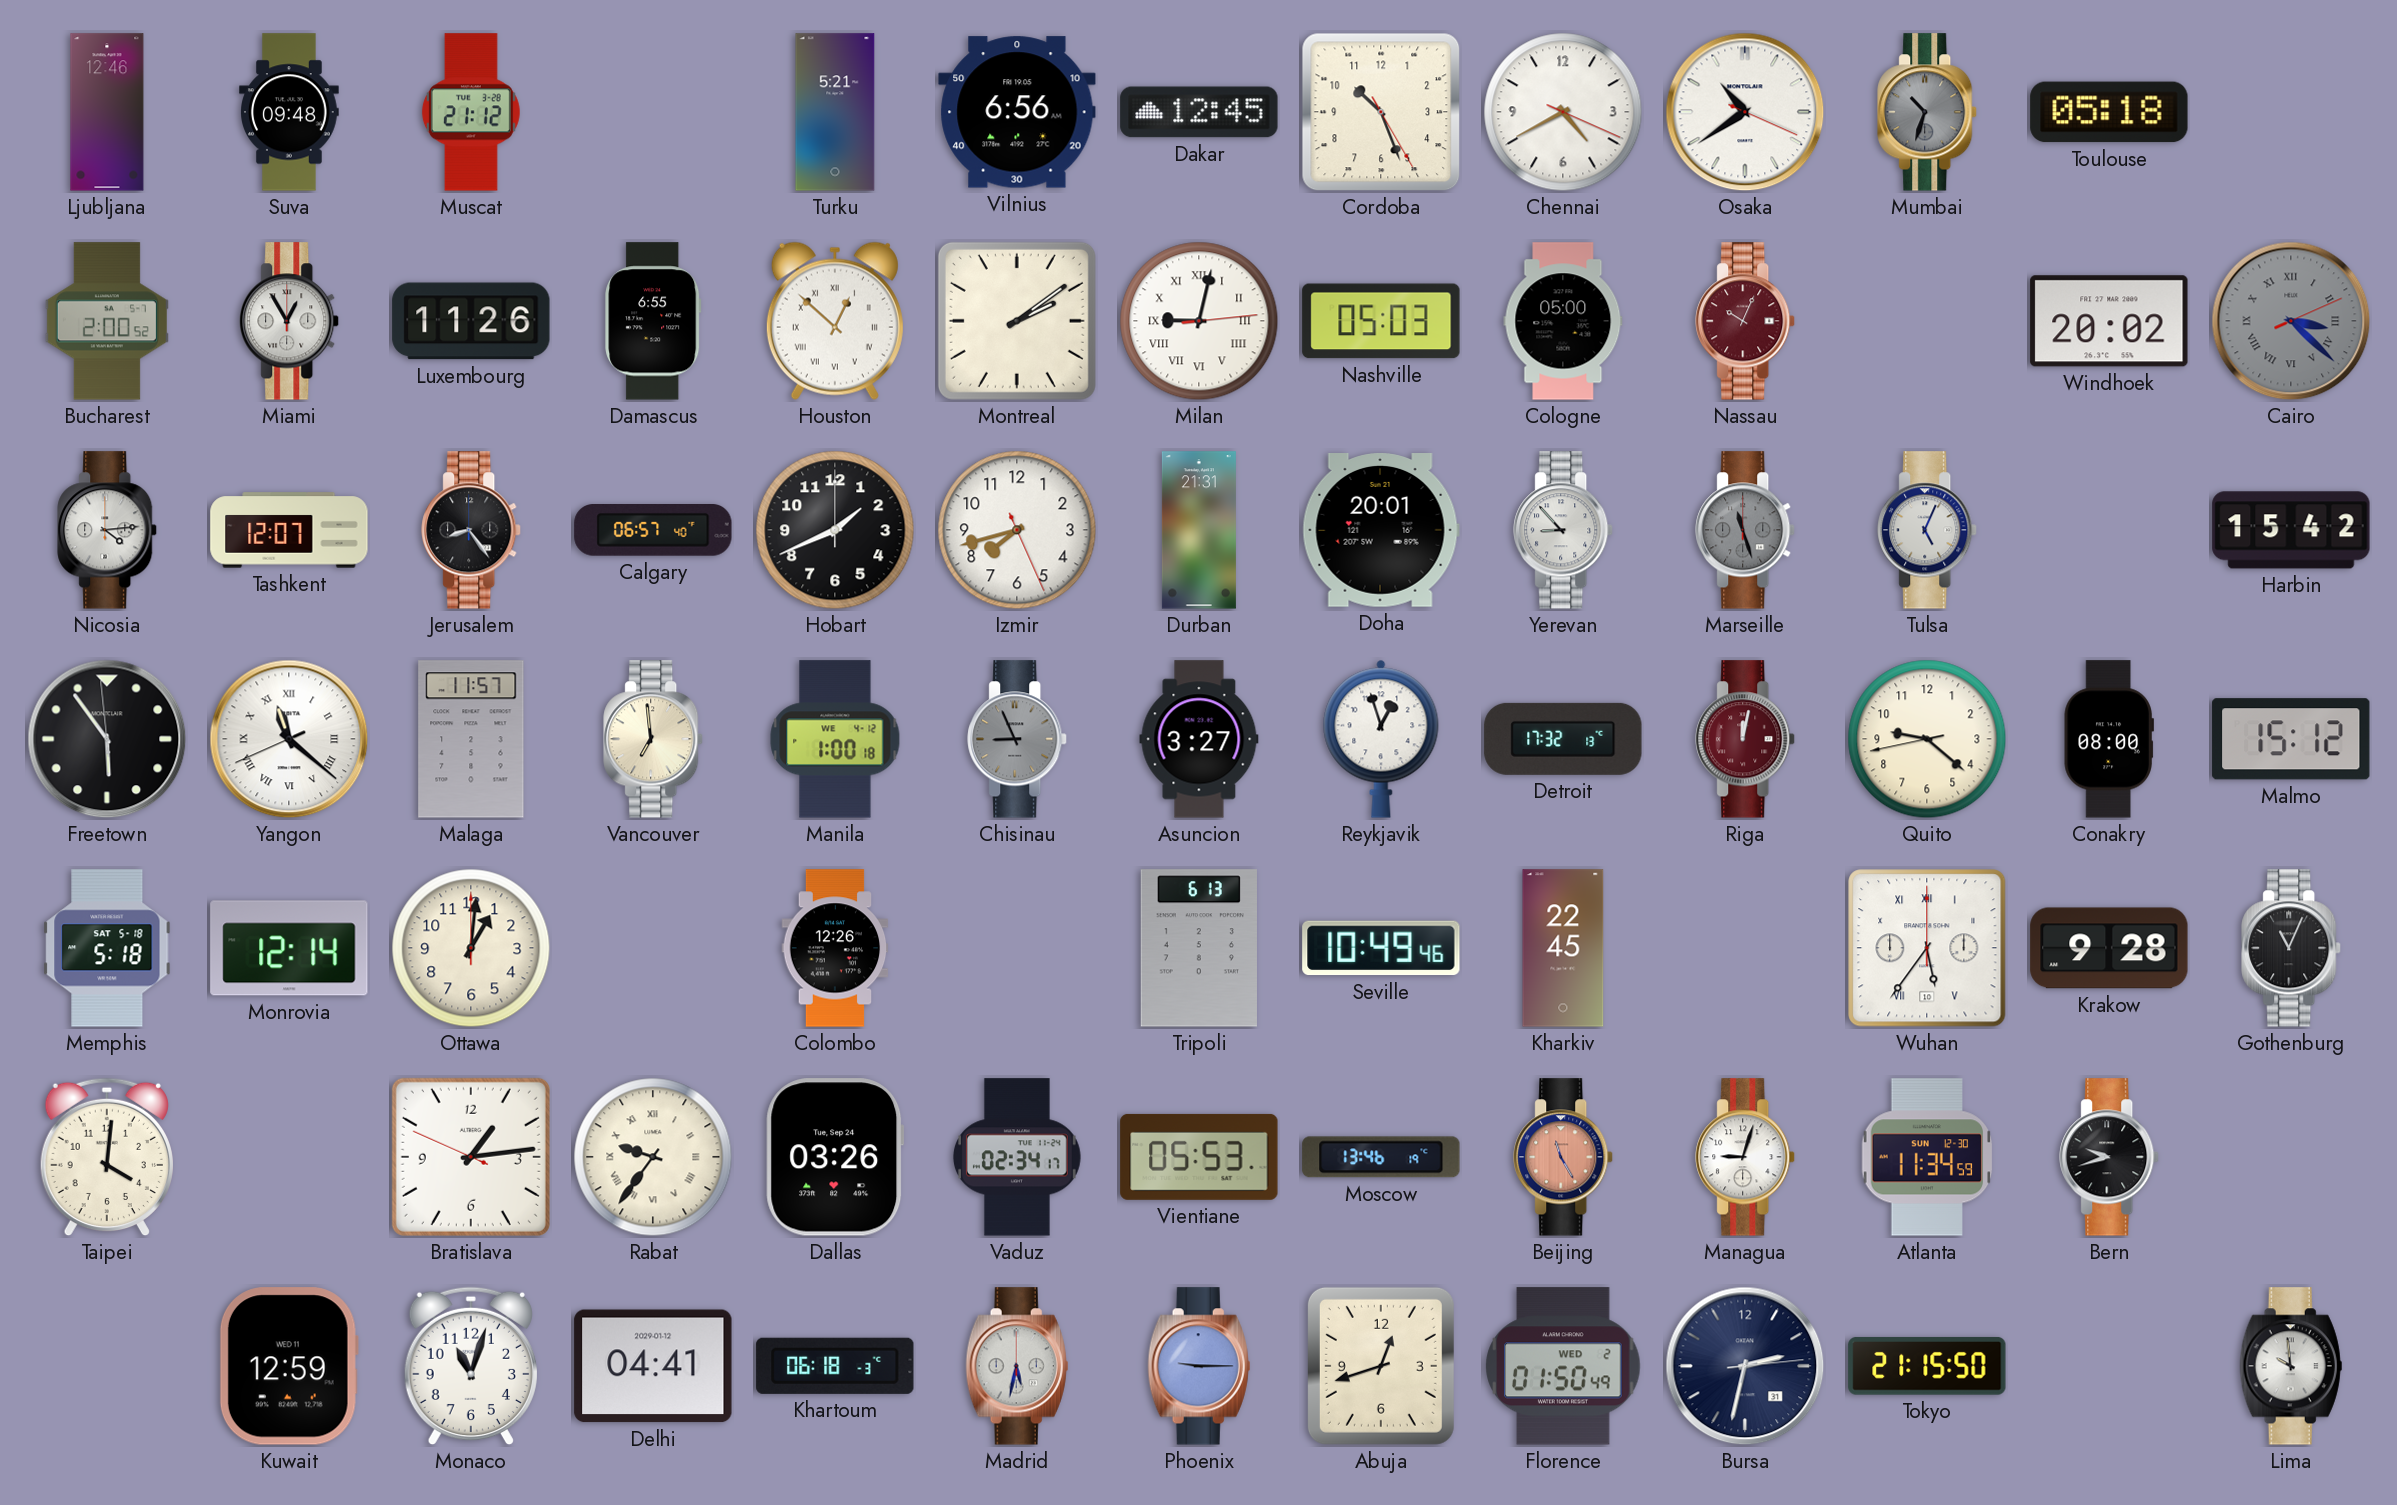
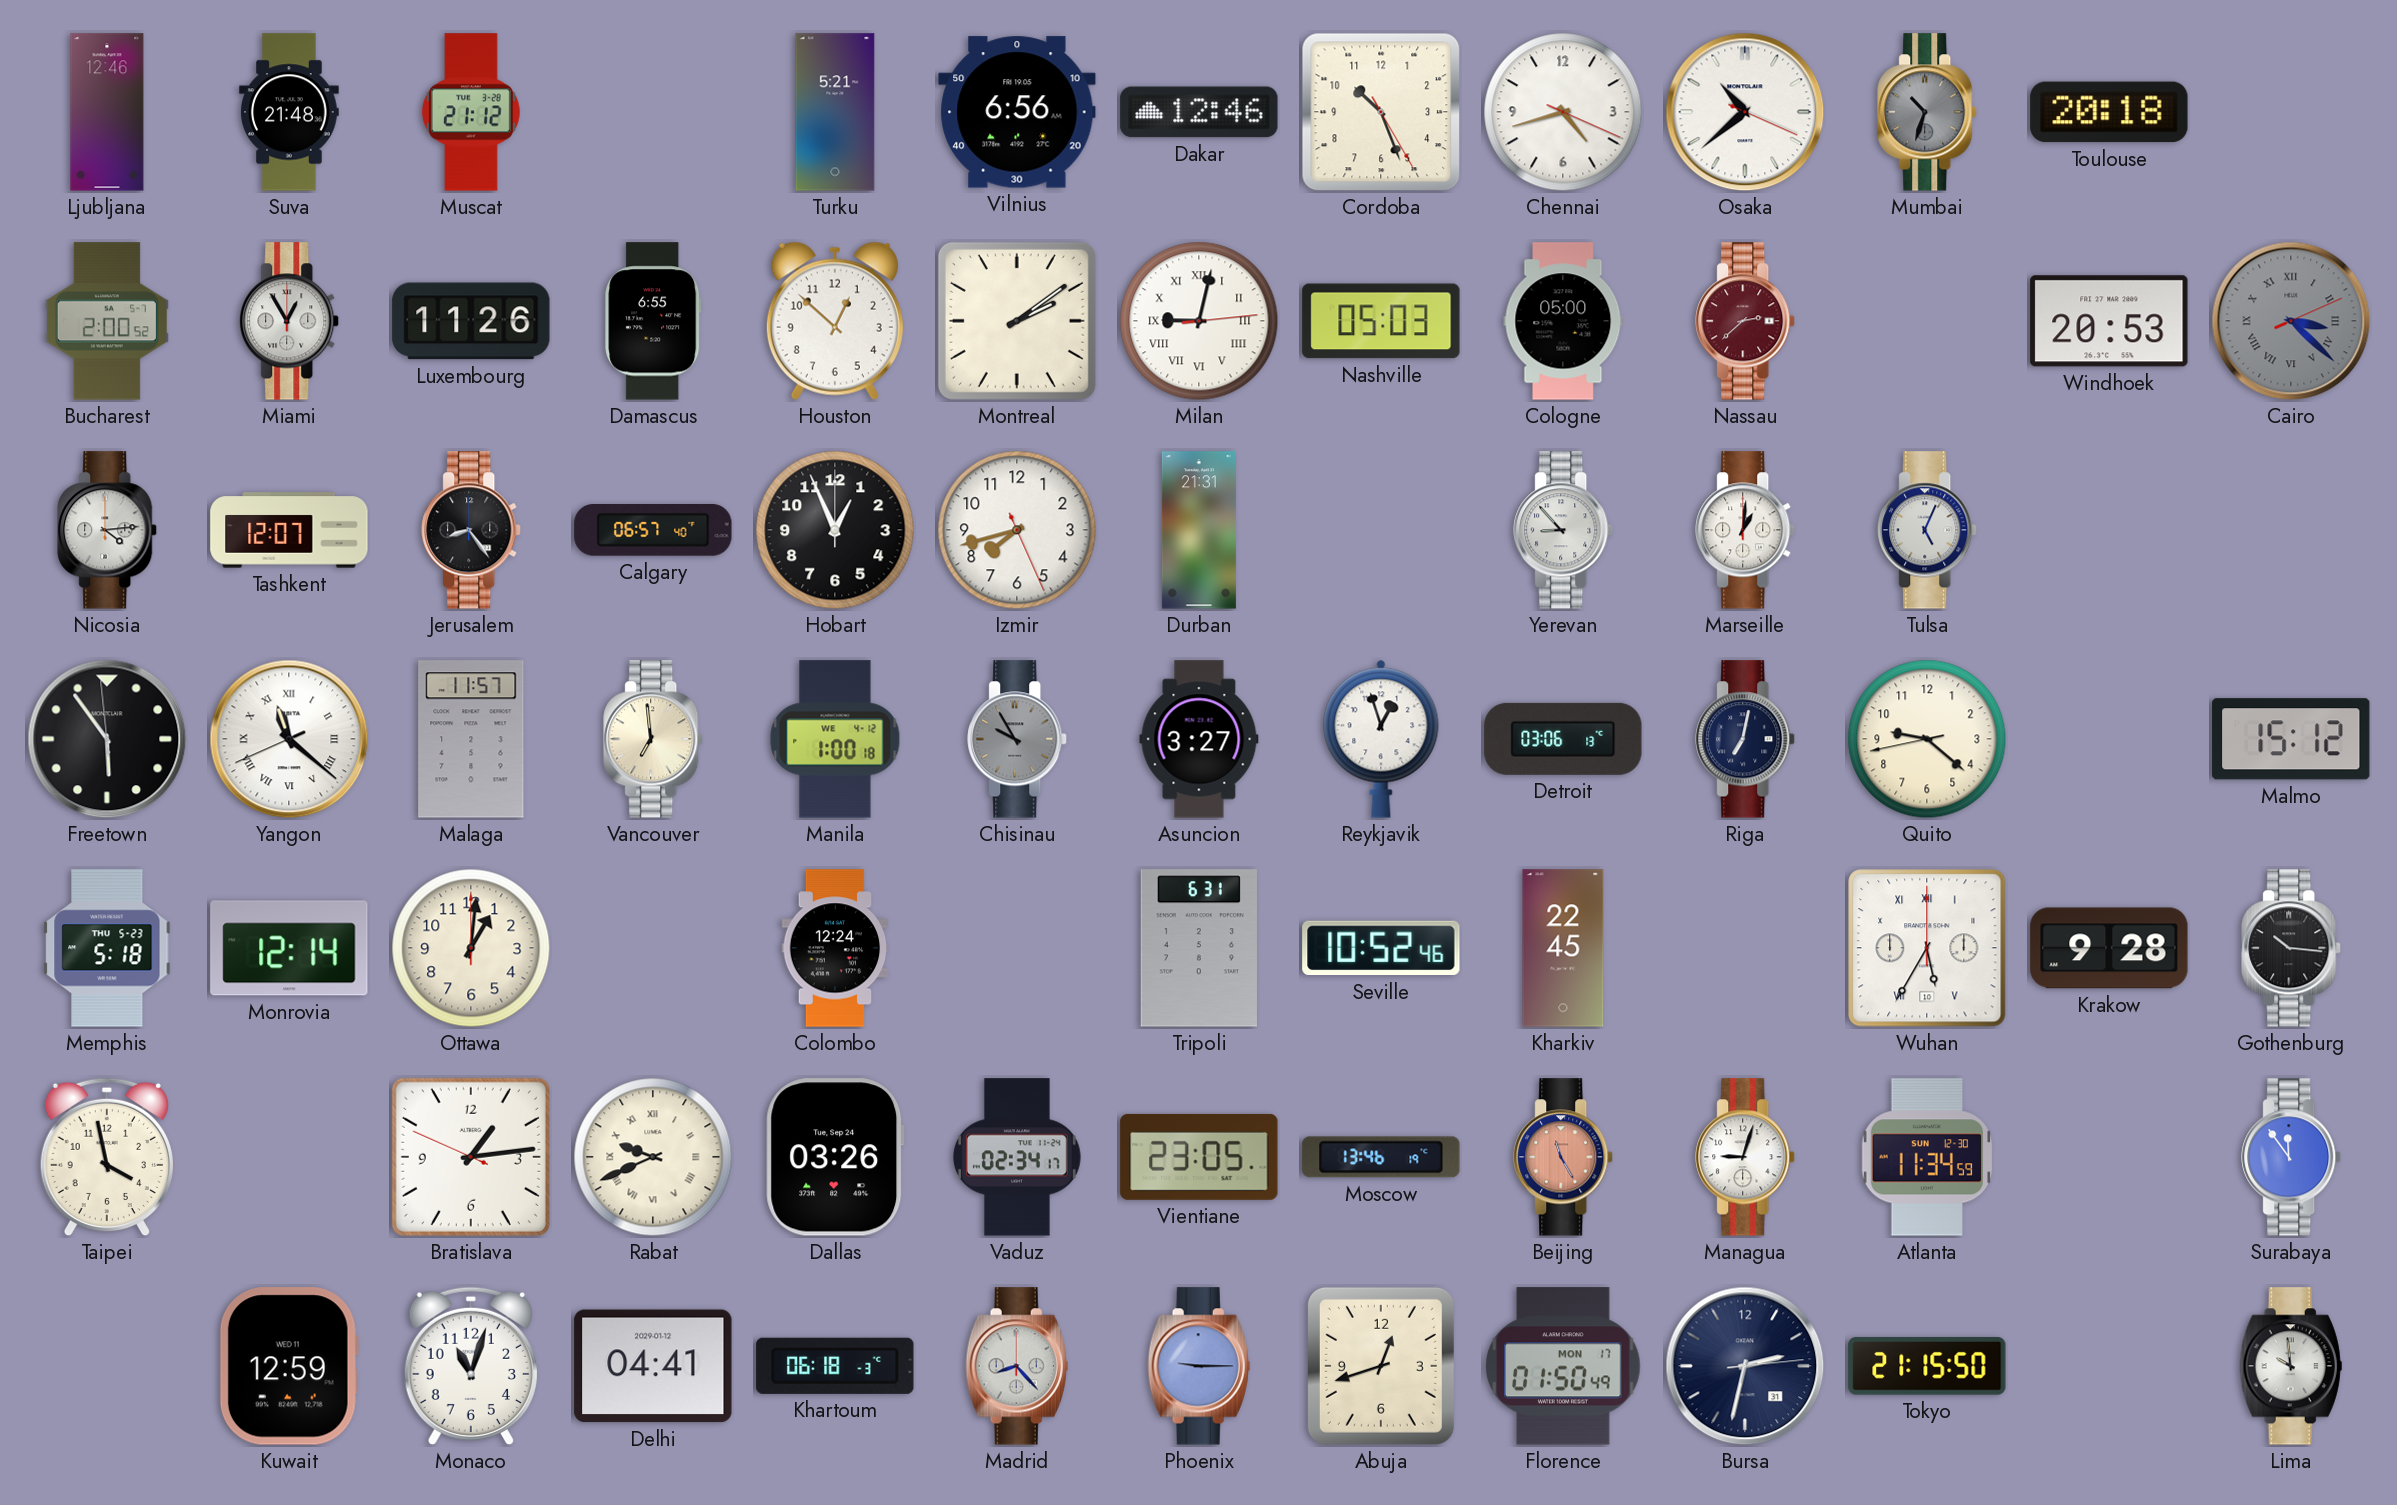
Suva: 09:48 -> 21:48 (290, 112)
Dakar: 12:45 -> 12:46 (1199, 112)
Chennai: 4:40 -> 4:42 (1563, 112)
Osaka: 10:39 -> 10:38 (1745, 112)
Toulouse: 05:18 -> 20:18 (2109, 112)
Houston numerals: Roman -> Arabic (835, 321)
Nassau: 10:04 -> 2:38 (1746, 321)
Windhoek: 20:02 -> 20:53 (2109, 321)
Hobart: 1:41 -> 12:56 (835, 530)
Doha: 20:01 -> none (1381, 531)
Marseille: 11:27 -> 1:01 (1746, 530)
Marseille dial: grey -> white (1746, 530)
Harbin: 15:42 -> none (2291, 530)
Chisinau: 8:56 -> 9:55 (1018, 739)
Detroit: 17:32 -> 03:06 (1563, 739)
Riga: 12:02 -> 7:02 (1746, 739)
Riga dial: burgundy -> navy (1746, 739)
Conakry: 08:00 -> none (2109, 739)
Memphis date: SAT 5-18 -> THU 5-23 (107, 948)
Colombo: 12:26 -> 12:24 (835, 948)
Tripoli: 6:13 -> 6:31 (1199, 948)
Seville: 10:49 -> 10:52 (1381, 948)
Wuhan: 5:36 -> 5:35 (1927, 948)
Gothenburg: 11:04 -> 10:16 (2292, 948)
Taipei: 4:01 -> 3:58 (107, 1157)
Rabat: 9:36 -> 9:41 (653, 1157)
Vientiane: 05:53 -> 23:05 (1199, 1157)
Bern: 9:42 -> none (2110, 1157)
Surabaya: none -> 11:54 (2292, 1157)
Madrid: 5:32 -> 8:23 (1017, 1366)
Florence date: WED 2 -> MON 17 (1563, 1366)
